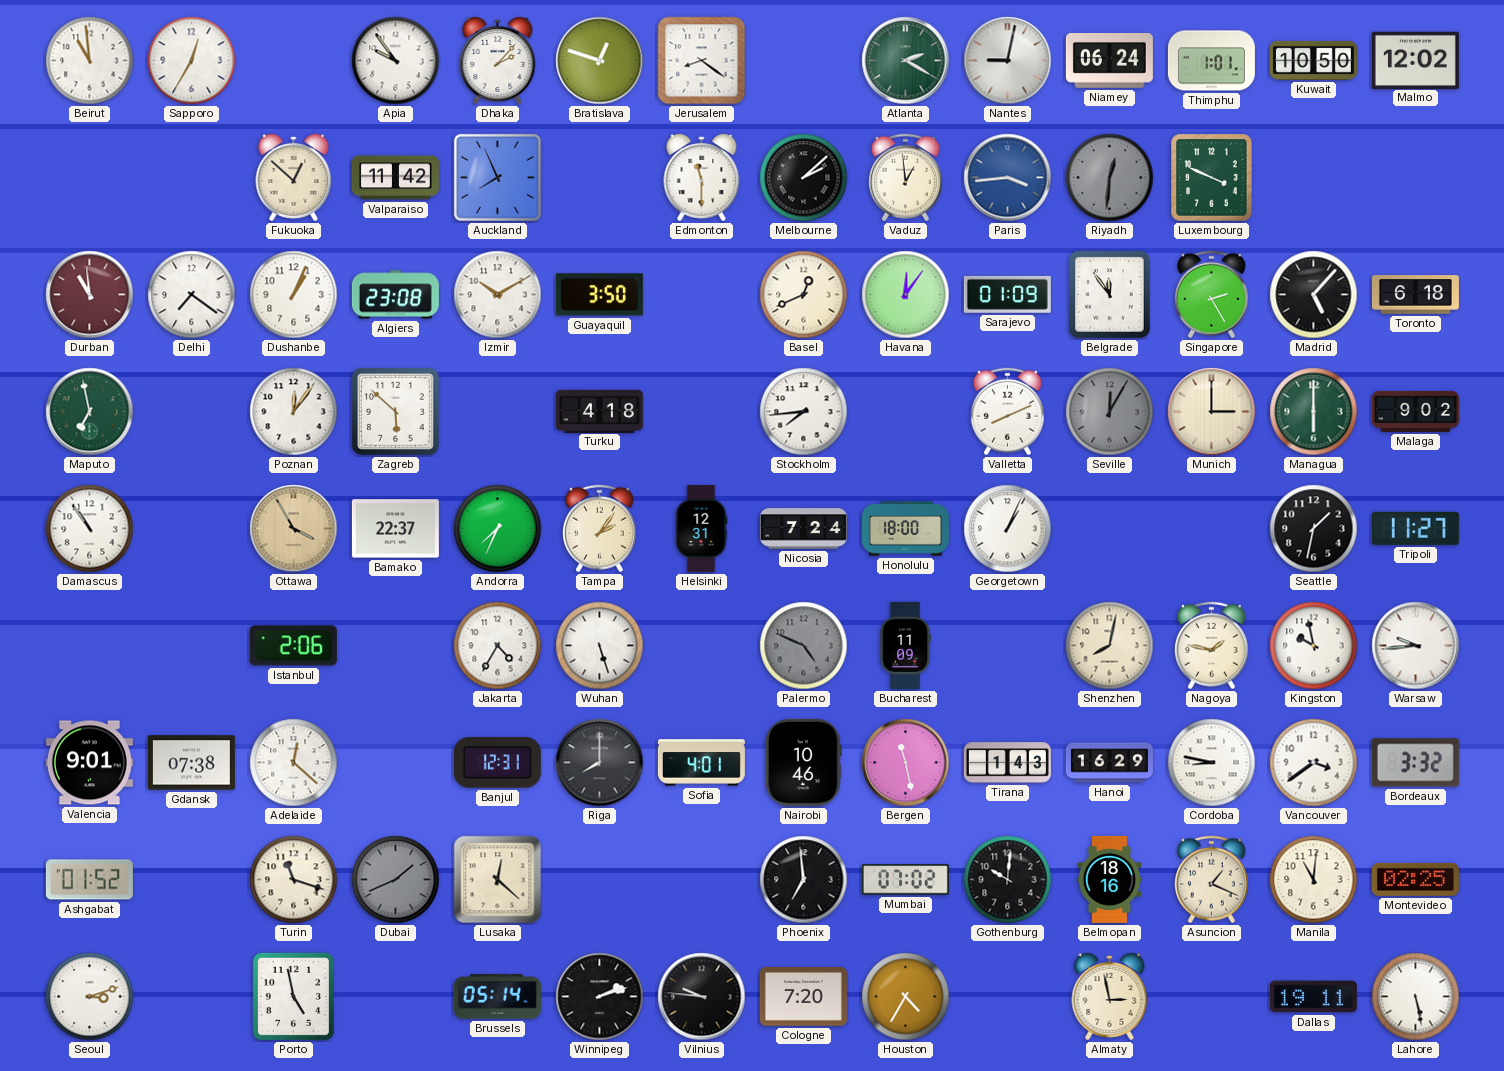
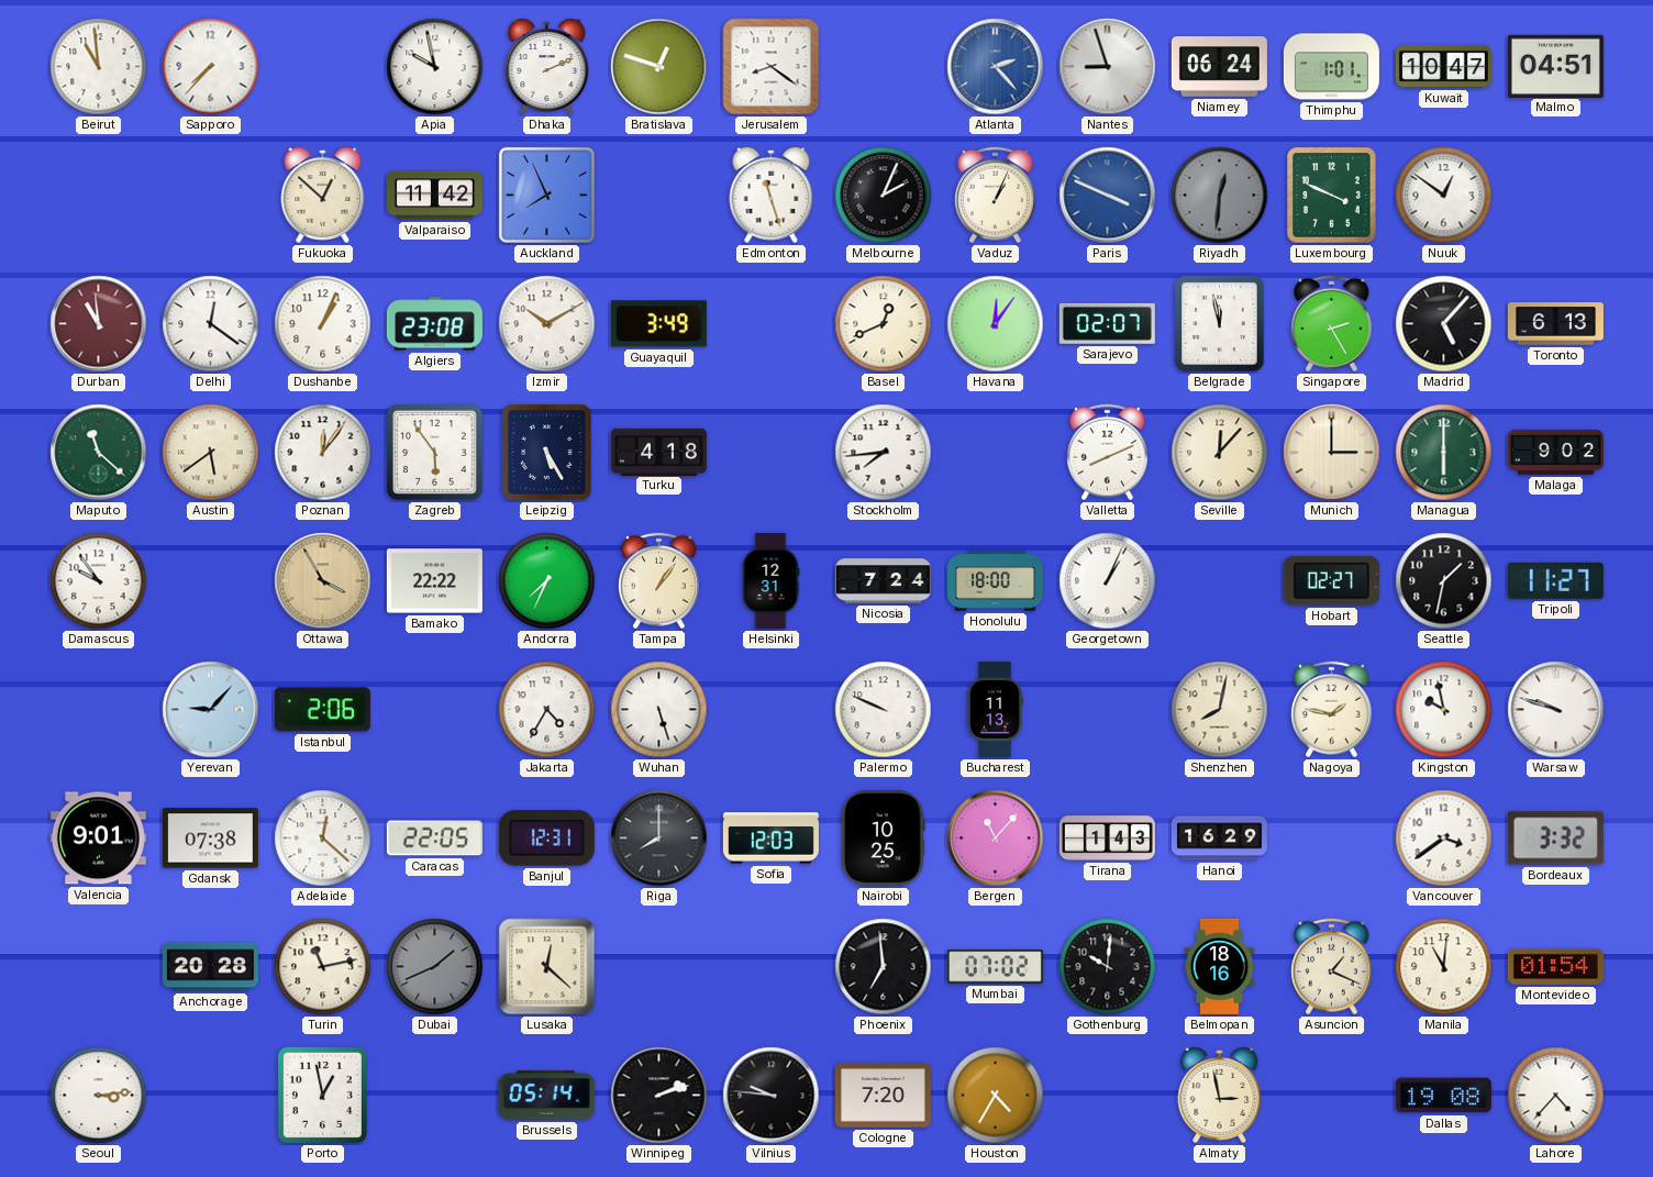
Sapporo: 12:35 -> 7:37 (211, 67)
Apia: 9:54 -> 9:58 (435, 67)
Dhaka: 2:07 -> 2:11 (547, 67)
Atlanta: 2:20 -> 2:23 (996, 67)
Atlanta dial: green -> blue (996, 67)
Nantes: 9:02 -> 8:57 (1108, 67)
Kuwait: 10:50 -> 10:47 (1443, 66)
Malmo: 12:02 -> 04:51 (1555, 66)
Edmonton: 11:30 -> 11:27 (772, 196)
Melbourne: 2:08 -> 2:04 (884, 196)
Vaduz: 12:59 -> 1:04 (995, 196)
Paris: 3:44 -> 3:49 (1108, 196)
Nuuk: none -> 12:51 (1444, 196)
Delhi: 7:21 -> 12:21 (211, 324)
Guayaquil: 3:50 -> 3:49 (658, 324)
Sarajevo: 01:09 -> 02:07 (1107, 323)
Belgrade: 11:54 -> 11:58 (1220, 324)
Toronto: 6:18 -> 6:13 (1555, 324)
Maputo: 6:58 -> 11:22 (99, 453)
Austin: none -> 5:39 (211, 453)
Zagreb: 5:52 -> 5:54 (435, 453)
Leipzig: none -> 5:25 (547, 453)
Seville: 12:05 -> 12:07 (1220, 453)
Seville dial: grey -> cream (1220, 453)
Damascus: 10:54 -> 9:54 (99, 581)
Bamako: 22:37 -> 22:22 (434, 581)
Tampa: 2:06 -> 1:06 (658, 581)
Hobart: none -> 02:27 (1331, 581)
Yerevan: none -> 9:07 (211, 710)
Palermo: 4:49 -> 9:49 (884, 710)
Palermo dial: grey -> white (884, 710)
Bucharest: 11:09 -> 11:13 (995, 709)
Warsaw: 9:44 -> 9:48 (1556, 710)
Caracas: none -> 22:05 (434, 839)
Sofia: 4:01 -> 12:03 (770, 839)
Nairobi: 10:46 -> 10:25 (884, 837)
Bergen: 11:28 -> 11:07 (996, 839)
Cordoba: 8:47 -> none (1212, 763)
Ashgabat: 01:52 -> none (89, 880)
Anchorage: none -> 20:28 (210, 967)
Turin: 11:18 -> 11:13 (323, 967)
Montevideo: 02:25 -> 01:54 (1555, 966)
Seoul: 3:12 -> 3:14 (99, 1096)
Porto: 4:58 -> 12:58 (322, 1095)
Dallas: 19:11 -> 19:08 (1443, 1096)
Lahore: 5:28 -> 4:37 (1556, 1096)
